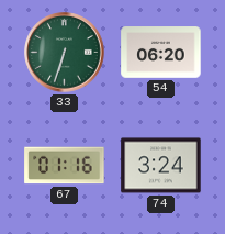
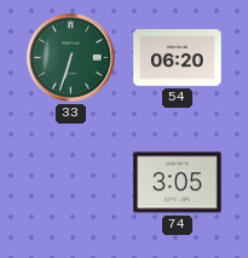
67: 01:16 -> none (65, 166)
74: 3:24 -> 3:05 (178, 183)
